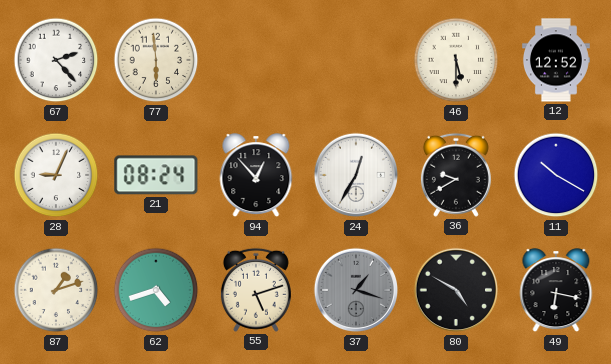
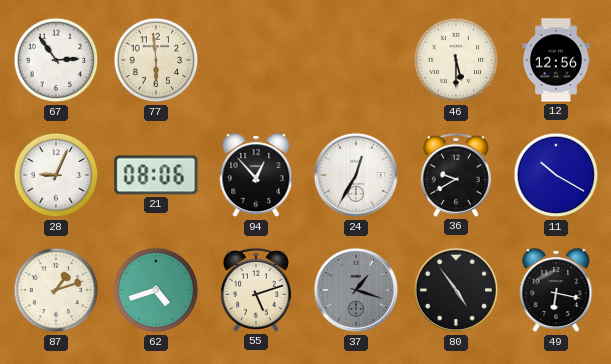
67: 2:23 -> 2:54 (56, 60)
12: 12:52 -> 12:56 (556, 60)
21: 08:24 -> 08:06 (156, 175)
80: 4:50 -> 4:54 (456, 290)
